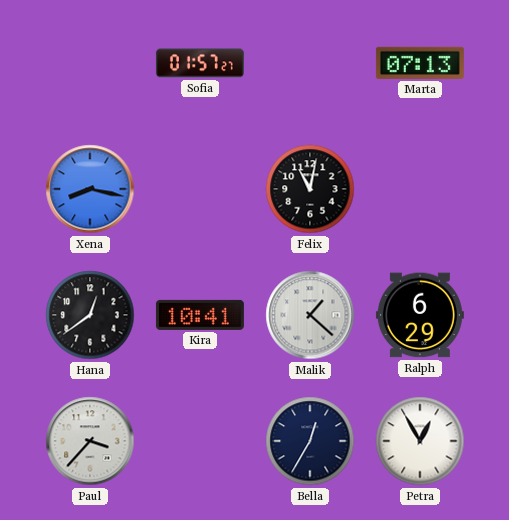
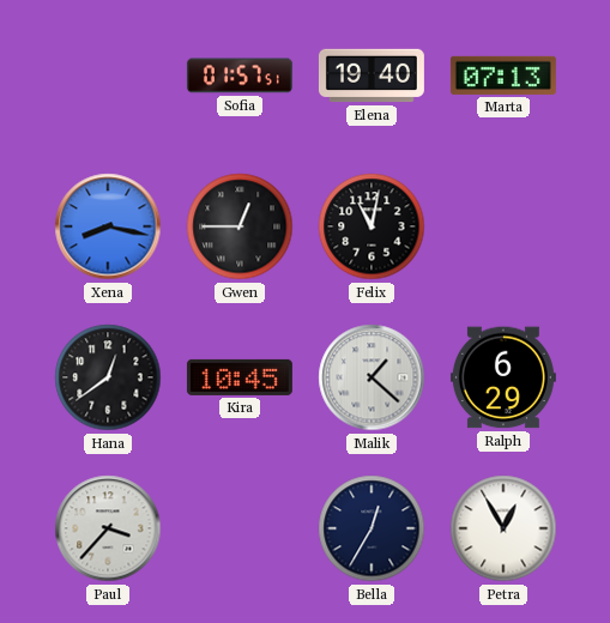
Sofia: 01:57:27 -> 01:57:51 (240, 75)
Elena: none -> 19:40 (372, 75)
Gwen: none -> 12:45 (240, 226)
Kira: 10:41 -> 10:45 (240, 377)
